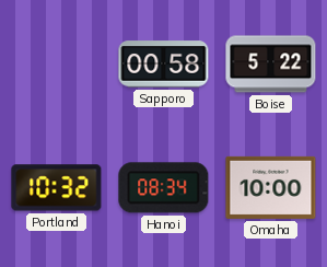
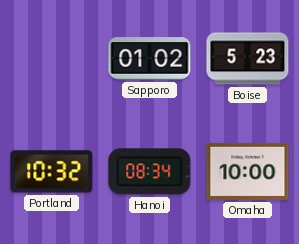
Sapporo: 00:58 -> 01:02 (150, 59)
Boise: 5:22 -> 5:23 (248, 59)
